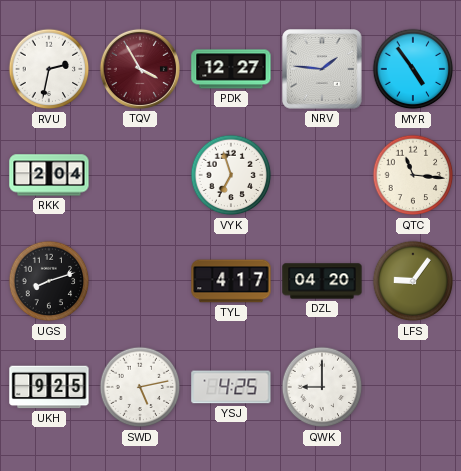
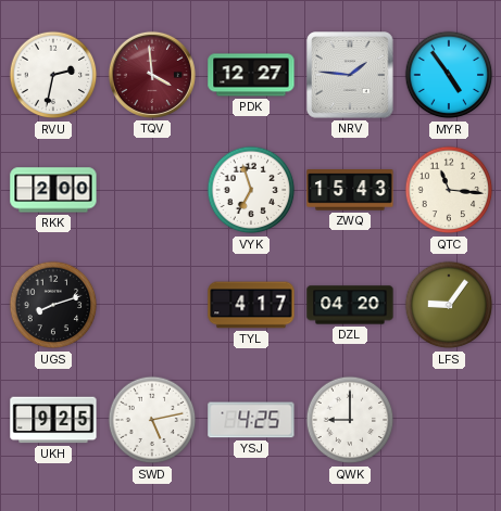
TQV: 3:55 -> 3:59 (152, 75)
RKK: 2:04 -> 2:00 (53, 190)
ZWQ: none -> 15:43 (350, 190)
